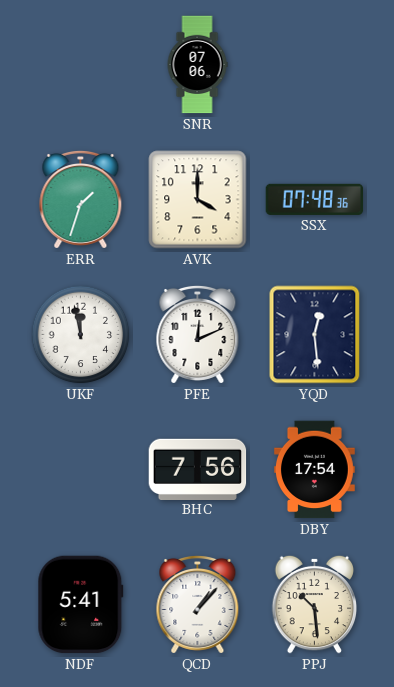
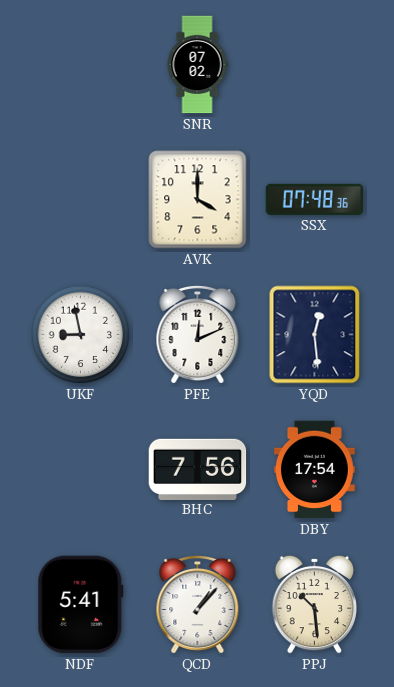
SNR: 07:06 -> 07:02 (197, 65)
ERR: 1:33 -> none (81, 199)
UKF: 11:58 -> 8:58 (81, 335)
